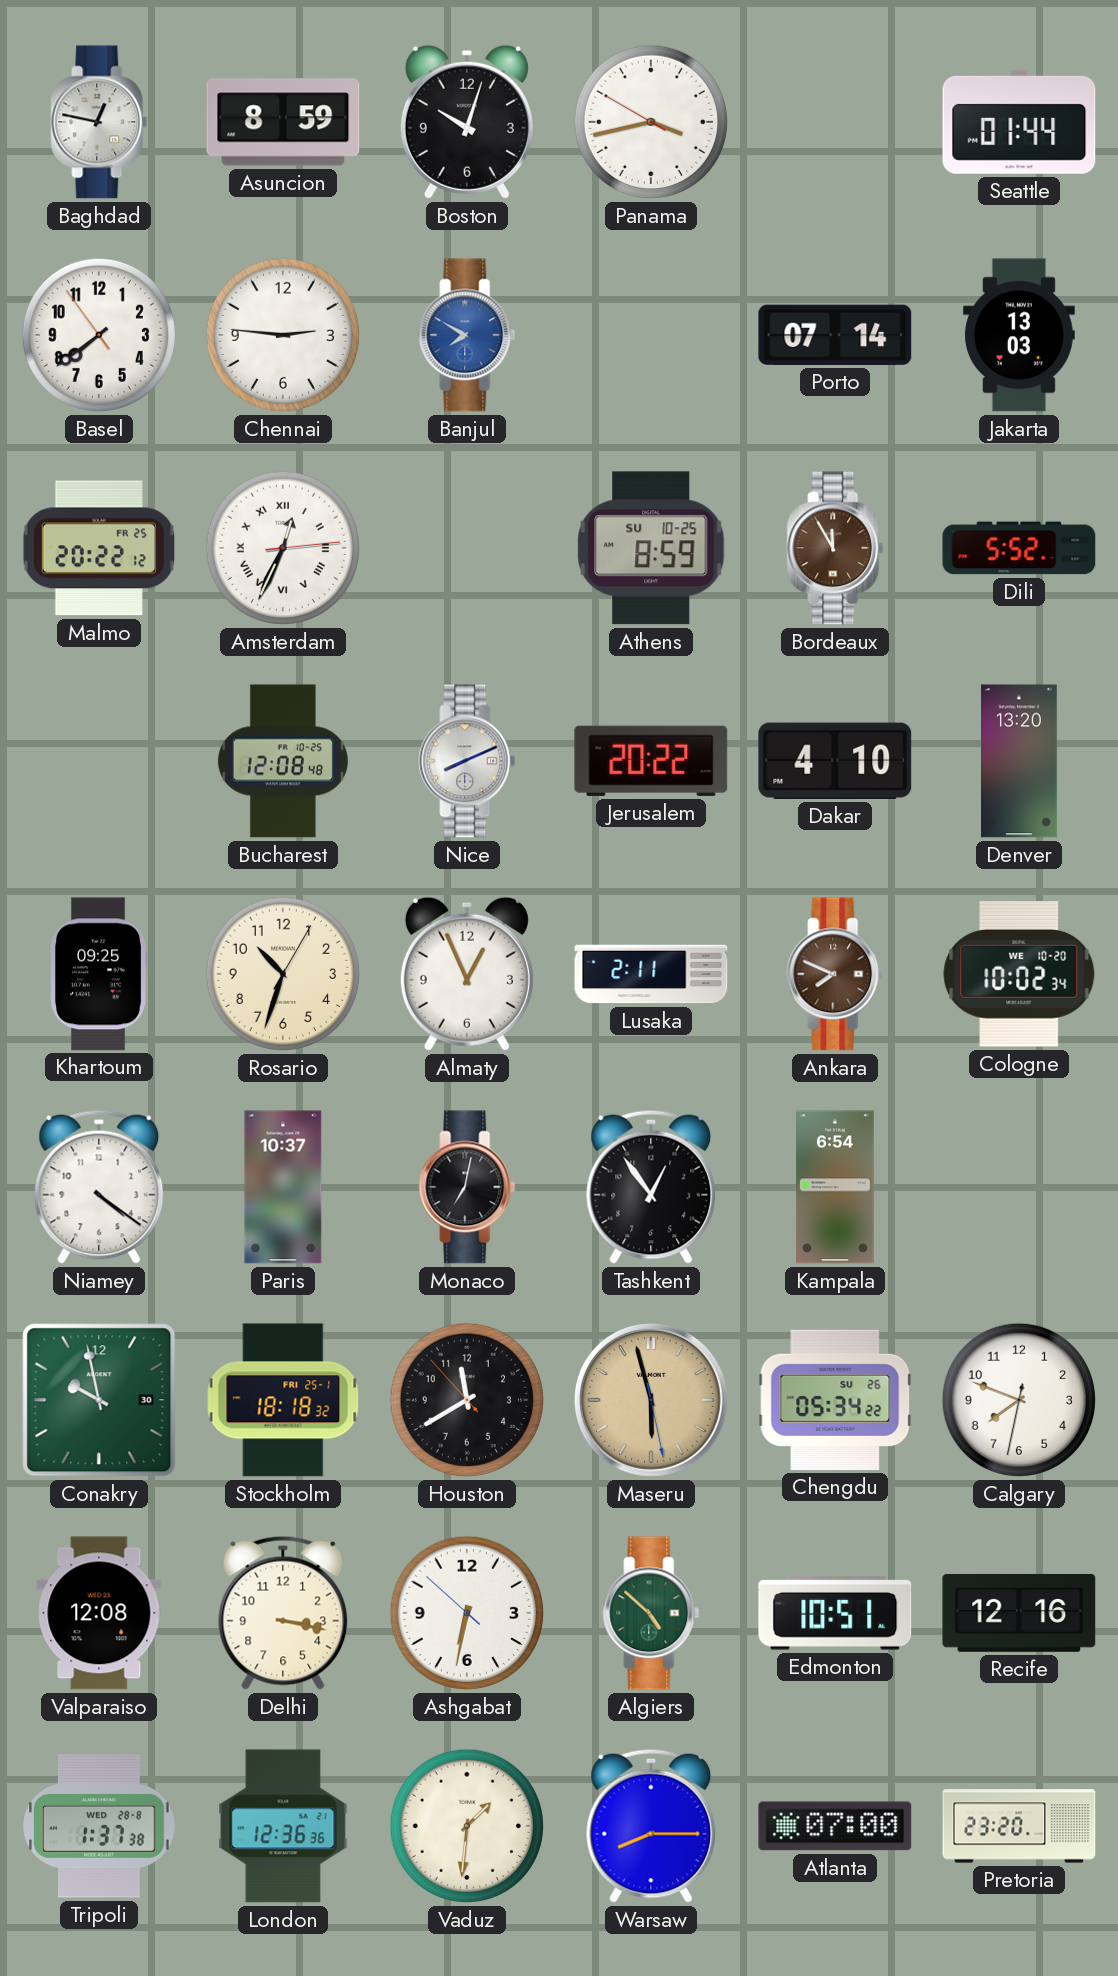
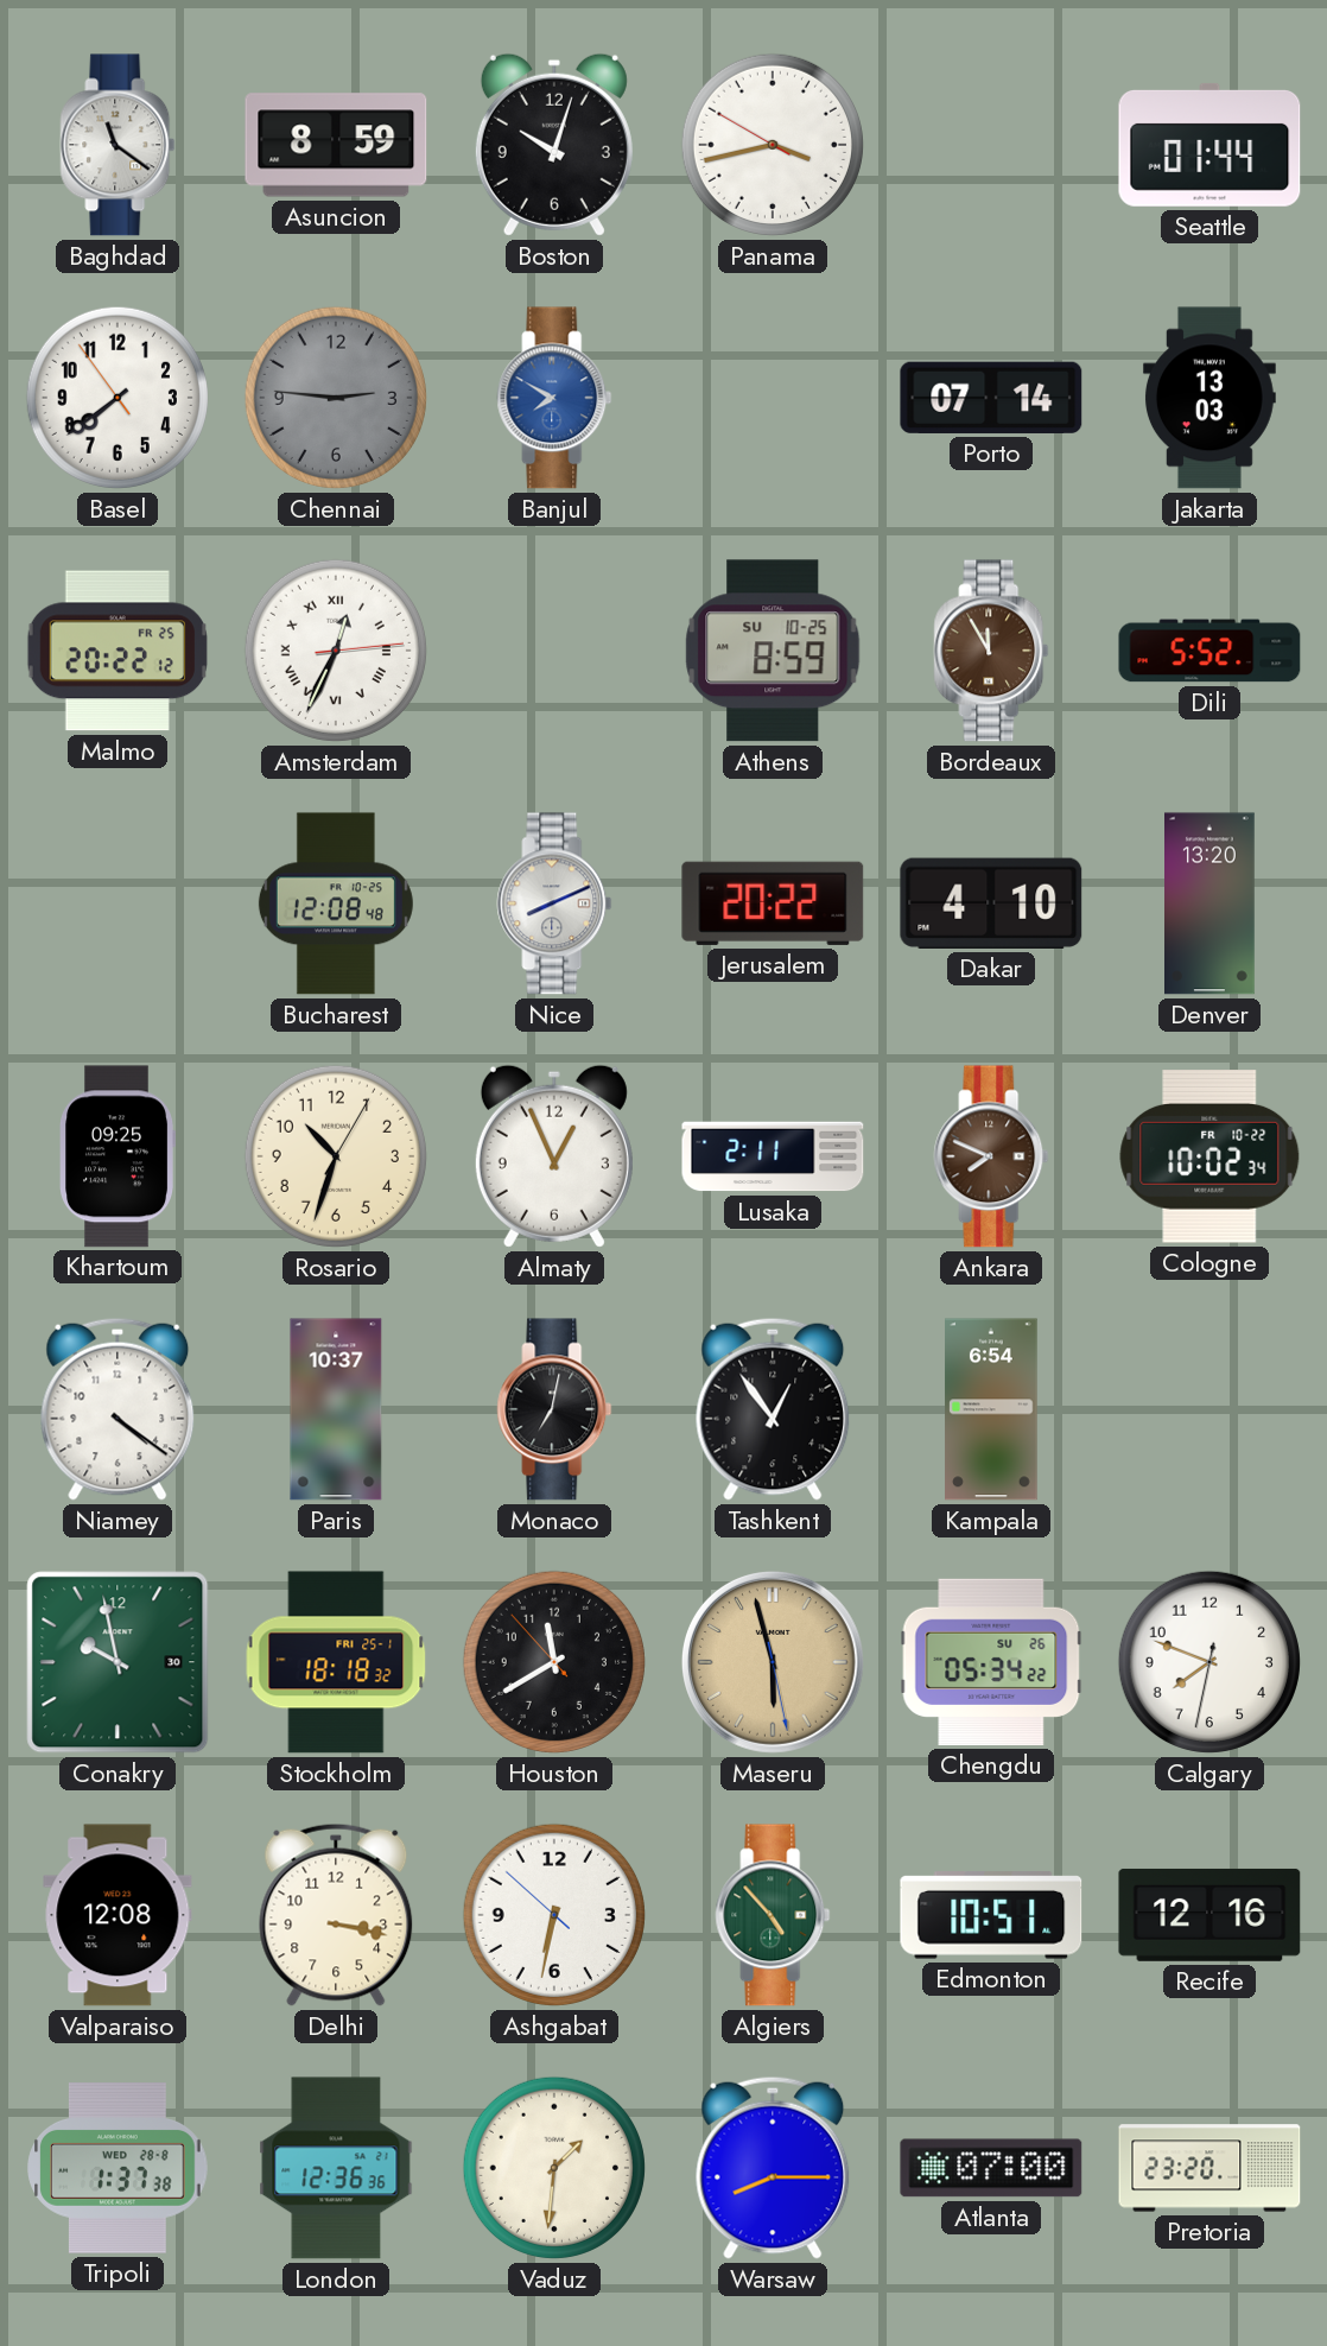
Baghdad: 12:47 -> 11:21 (118, 145)
Chennai dial: white -> grey (336, 398)
Cologne date: WE 10-20 -> FR 10-22 (1209, 1158)
Algiers: 4:52 -> 4:53 (773, 1915)
